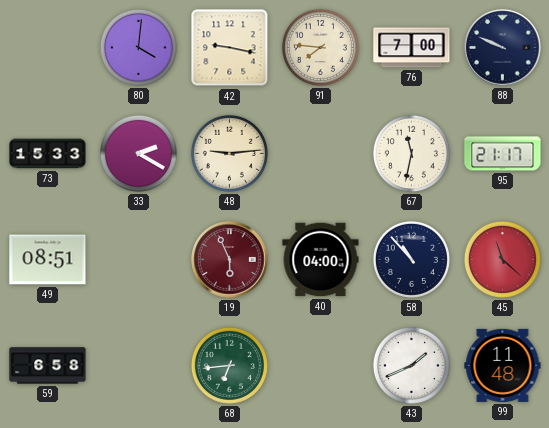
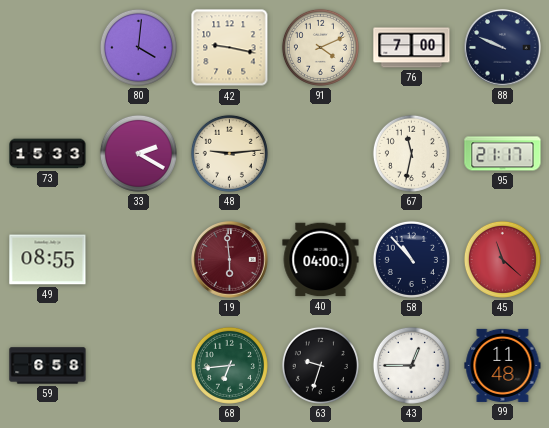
91: 7:46 -> 4:11 (320, 47)
49: 08:51 -> 08:55 (48, 260)
19: 5:56 -> 5:59 (230, 260)
63: none -> 9:33 (320, 365)
43: 1:41 -> 12:45 (411, 365)
